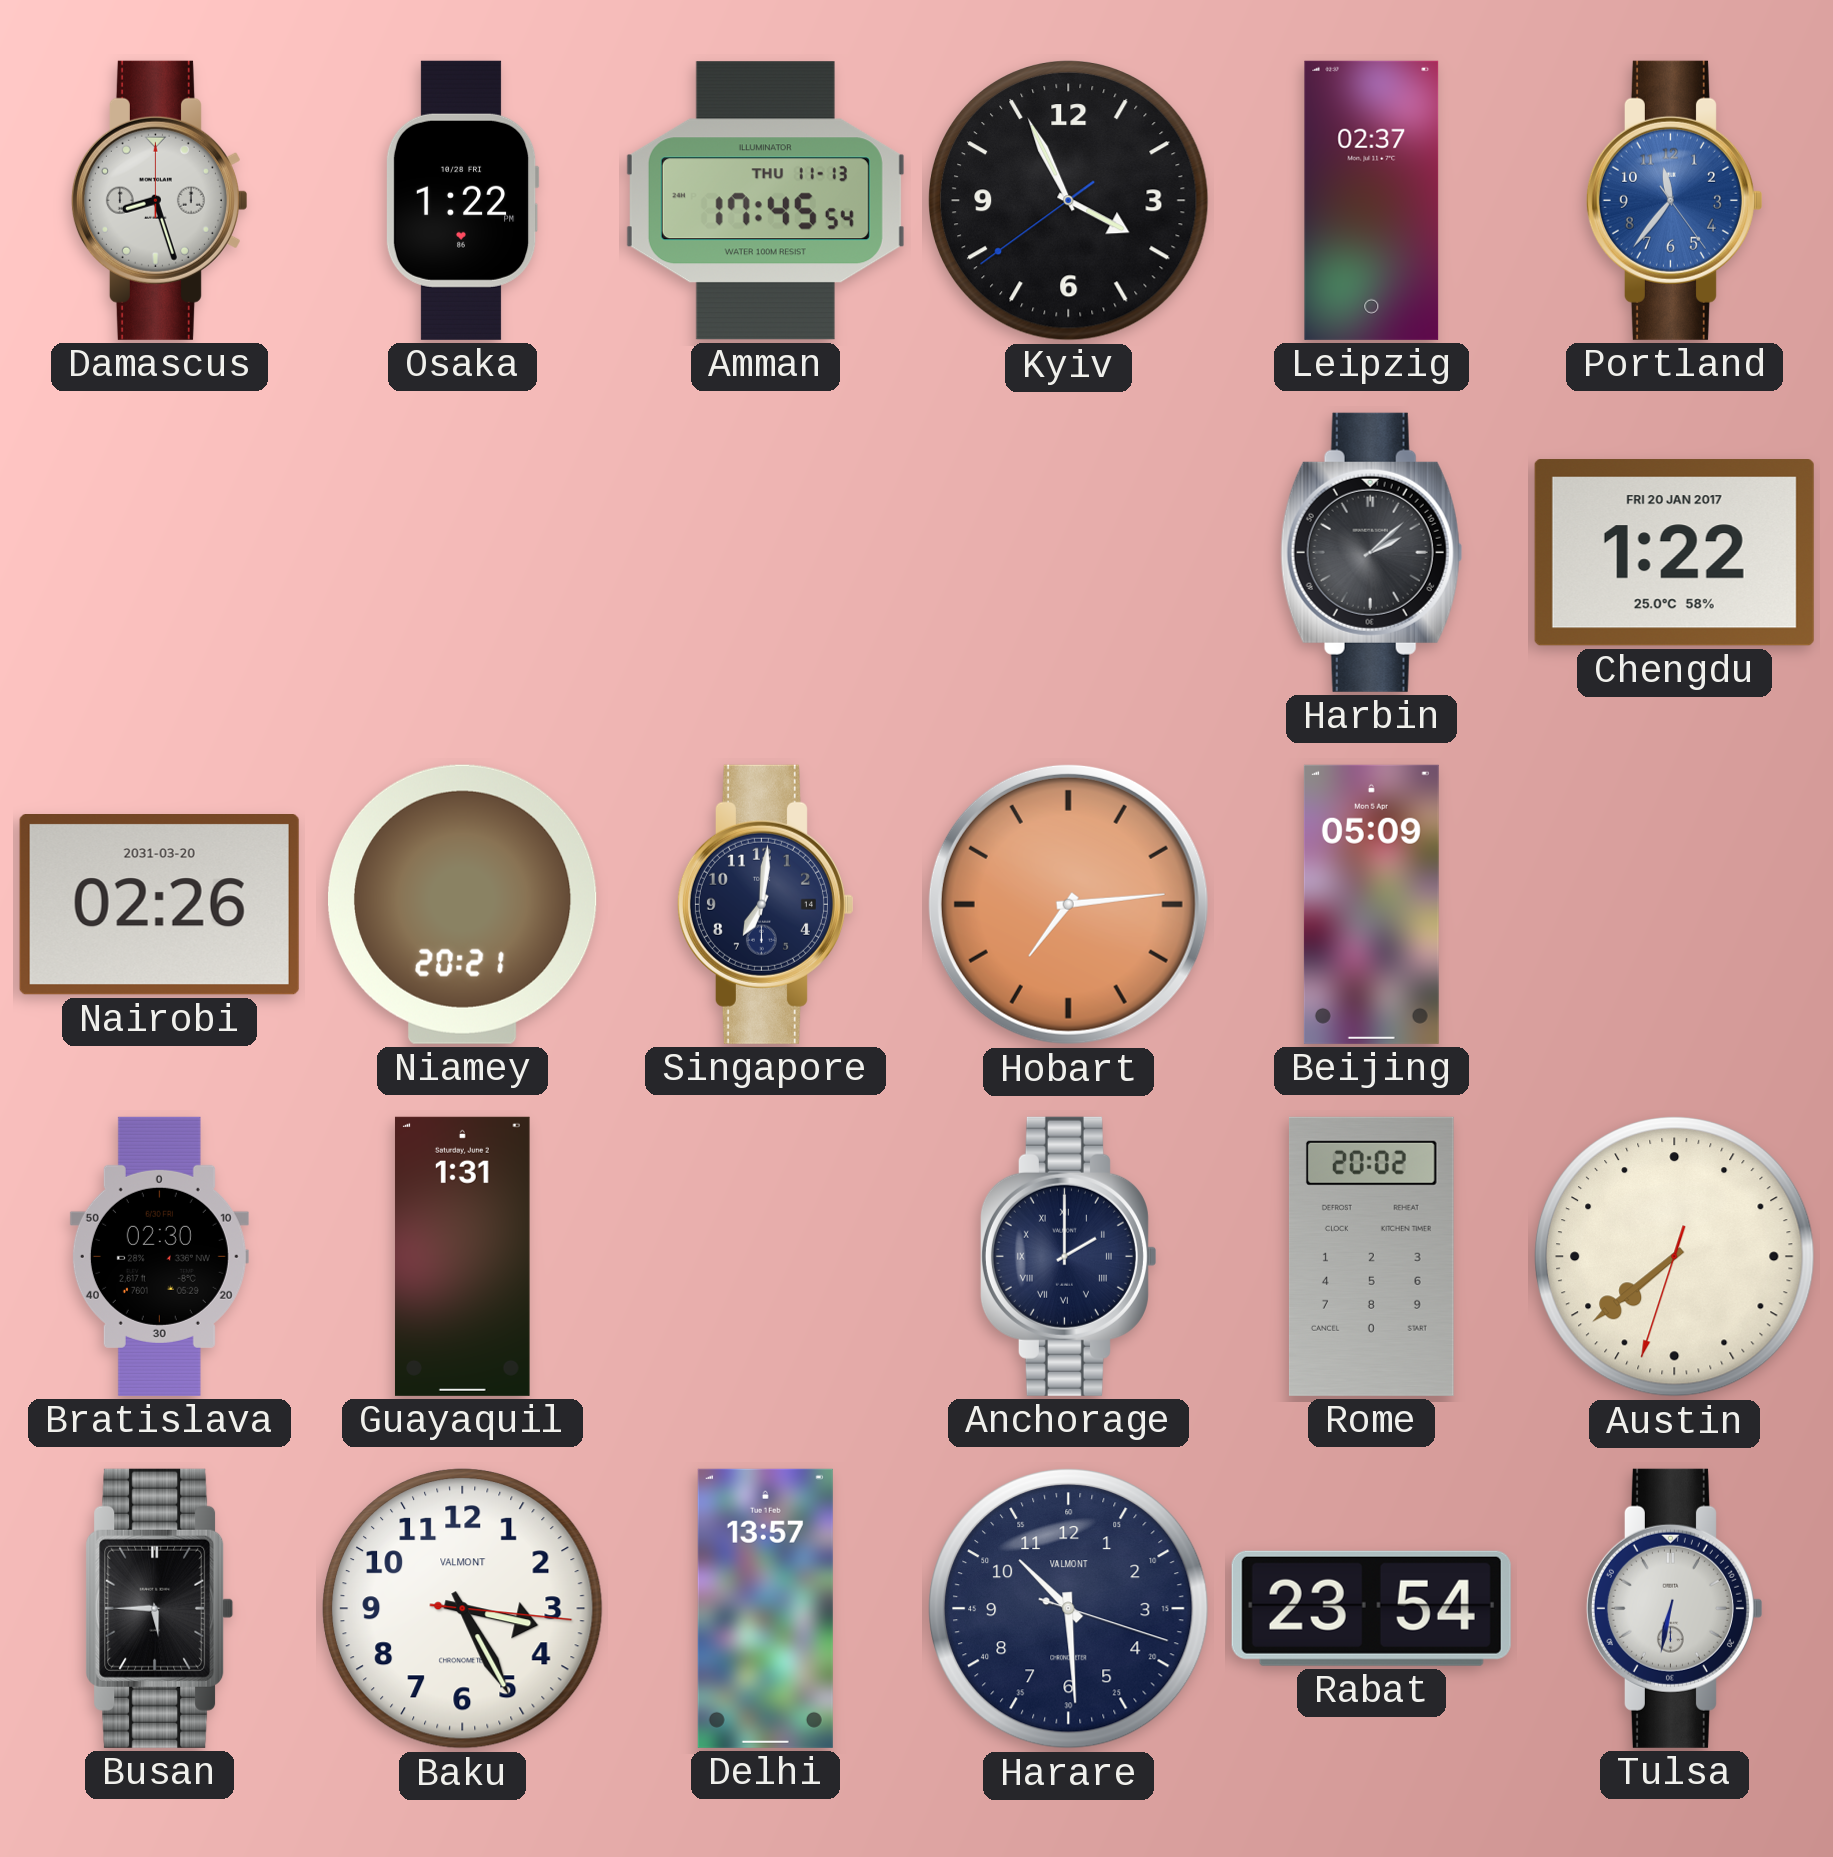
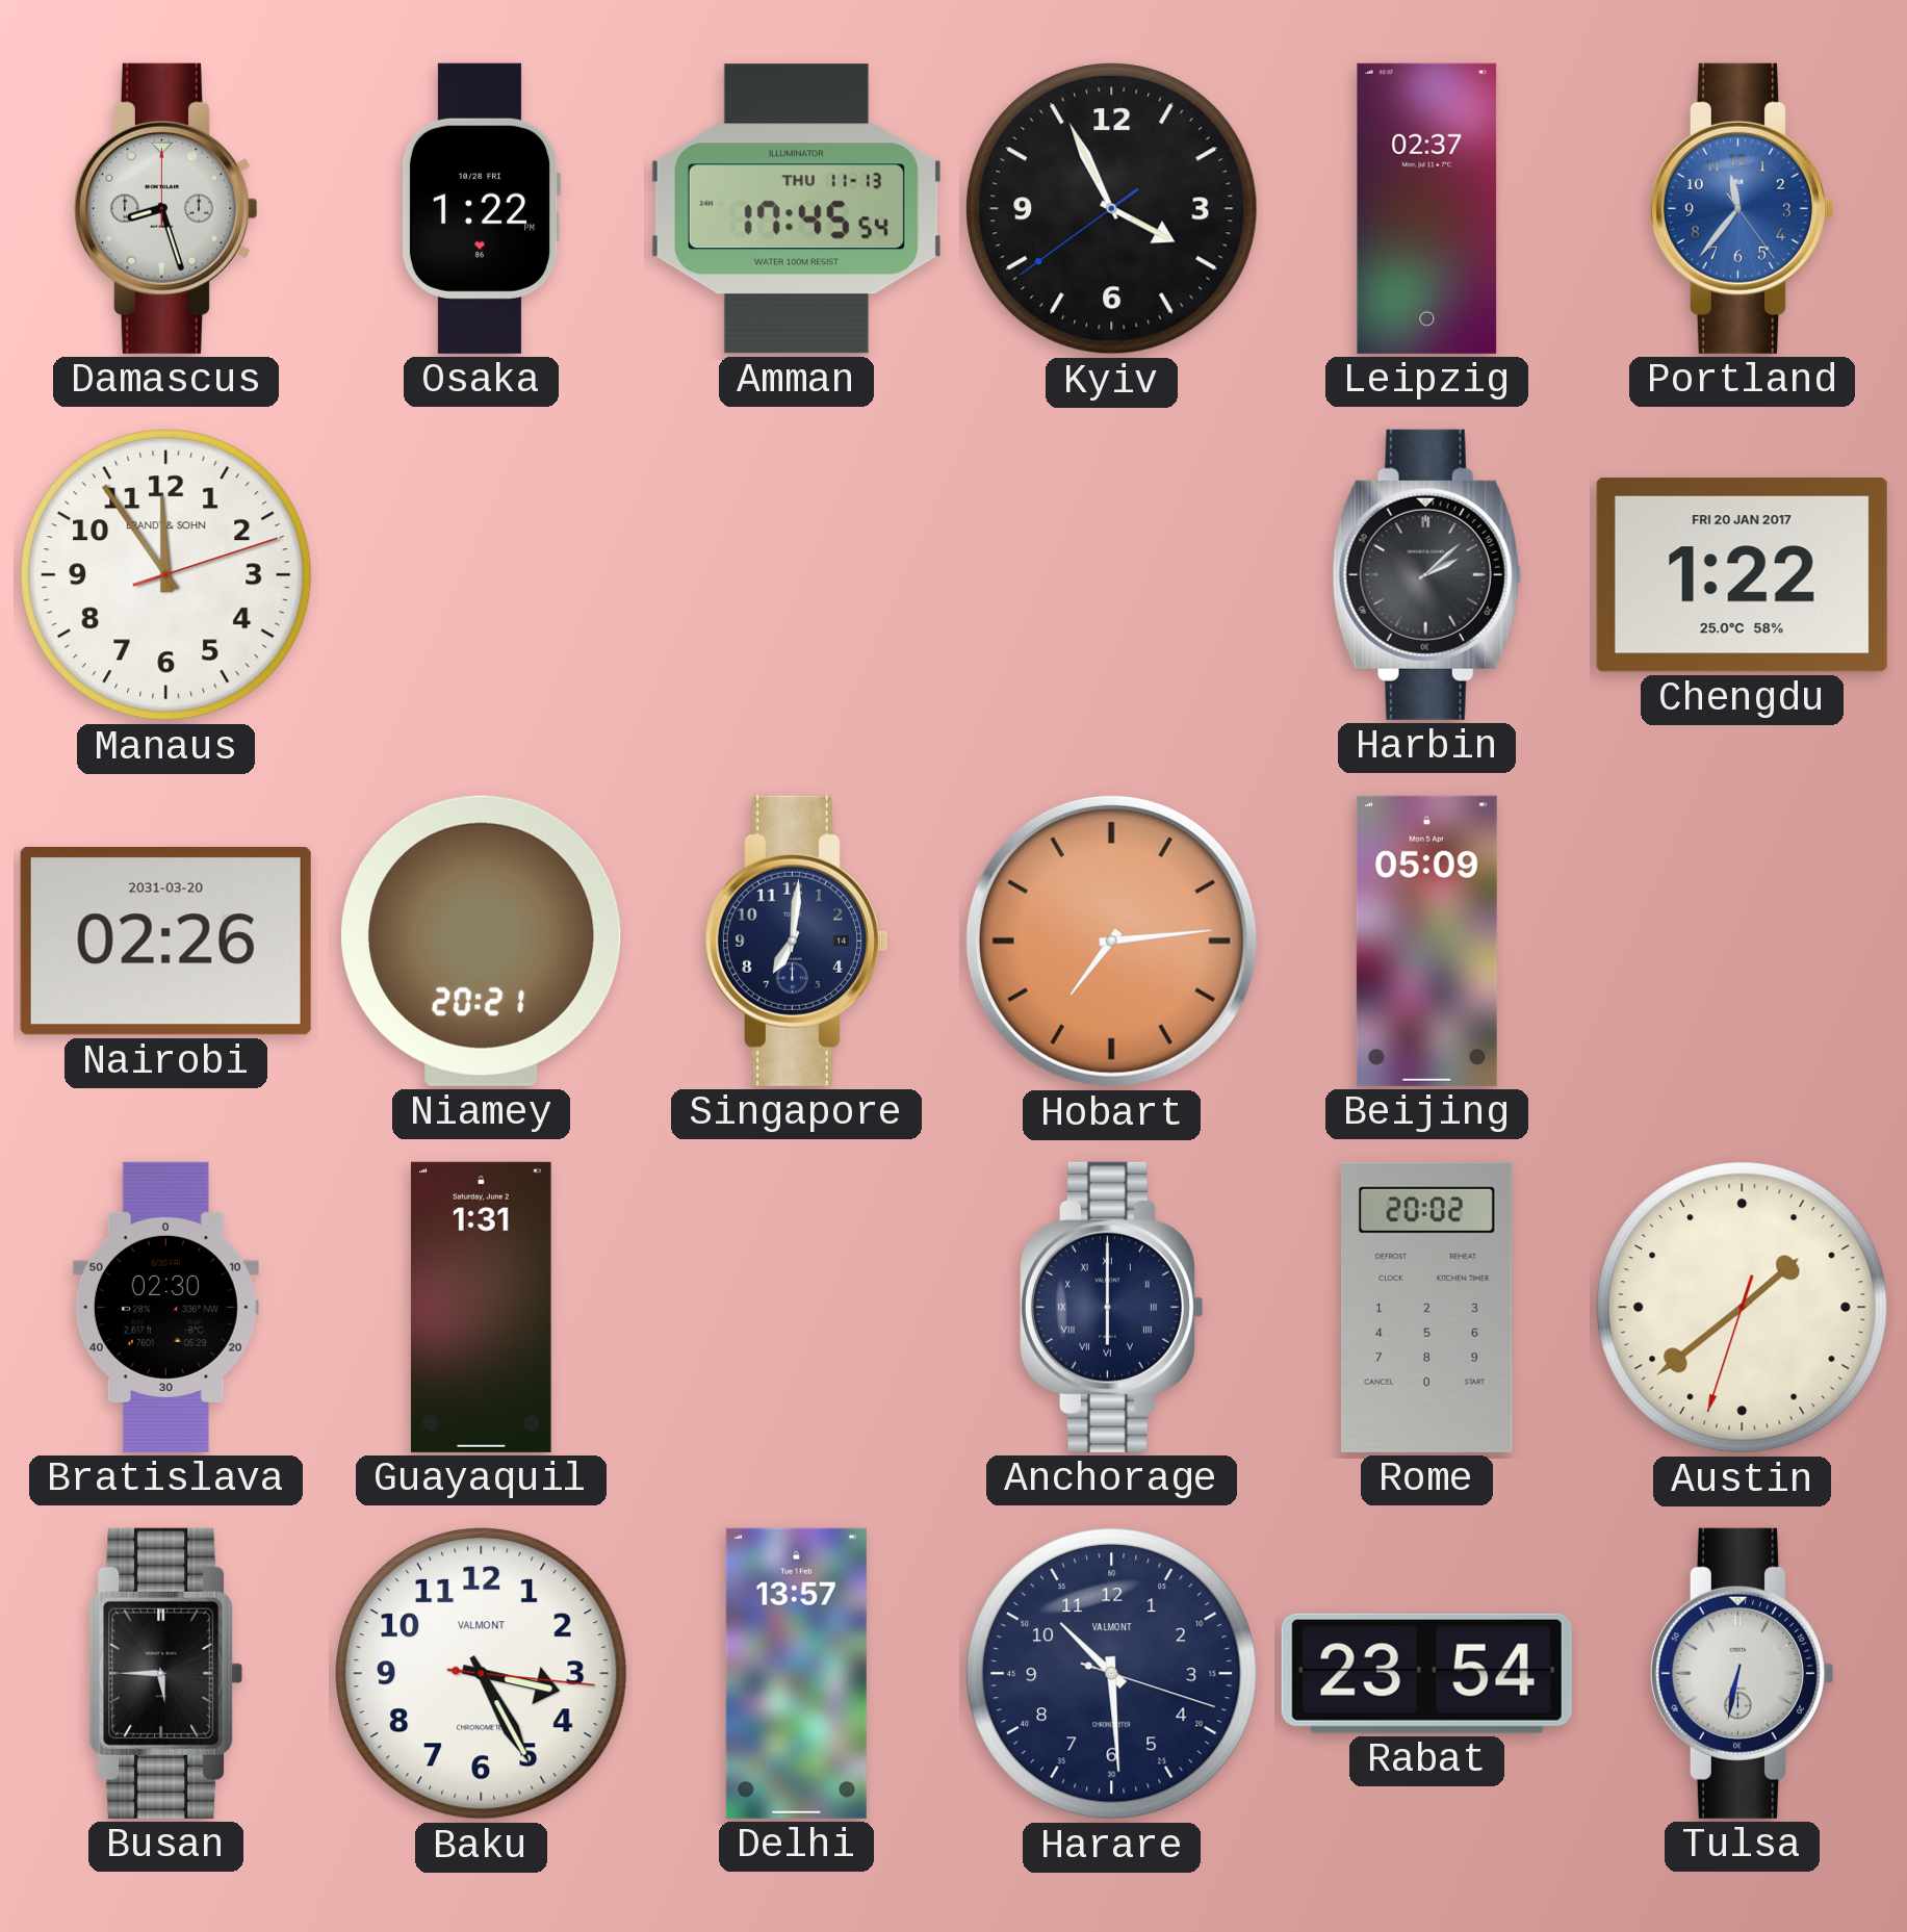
Manaus: none -> 11:54 (166, 575)
Anchorage: 2:00 -> 6:00 (1111, 1307)
Austin: 7:38 -> 1:38 (1743, 1308)
